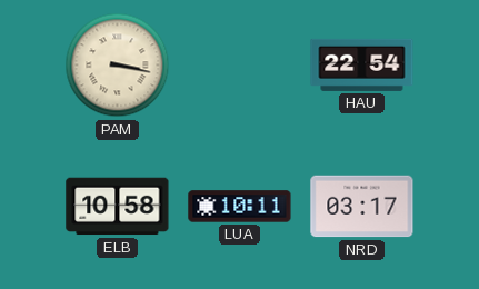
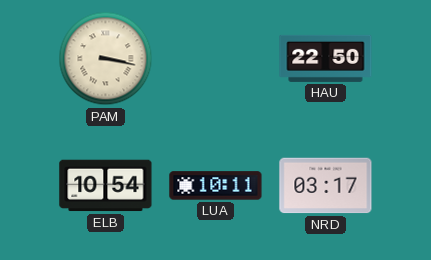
HAU: 22:54 -> 22:50 (326, 58)
ELB: 10:58 -> 10:54 (106, 186)
